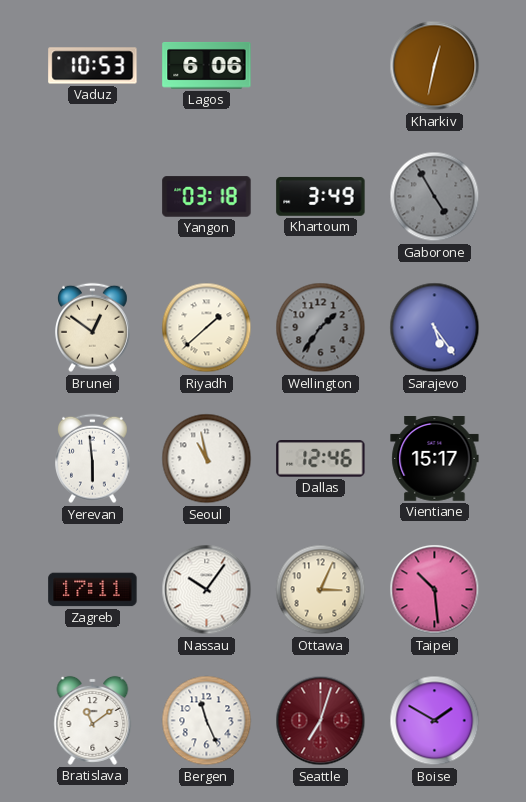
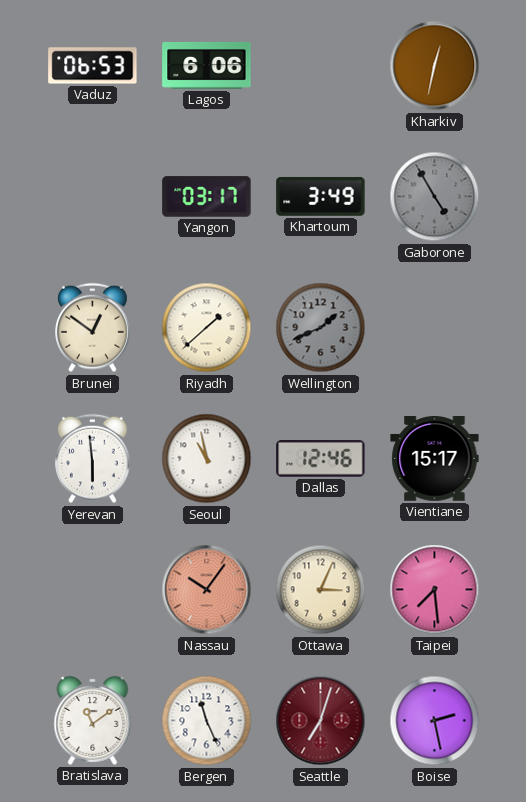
Vaduz: 10:53 -> 06:53 (93, 66)
Yangon: 03:18 -> 03:17 (207, 197)
Wellington: 1:36 -> 1:41 (321, 328)
Sarajevo: 5:24 -> none (435, 328)
Zagreb: 17:11 -> none (93, 590)
Nassau dial: white -> salmon (207, 590)
Taipei: 10:29 -> 7:29 (435, 590)
Boise: 1:50 -> 2:28 (435, 721)
